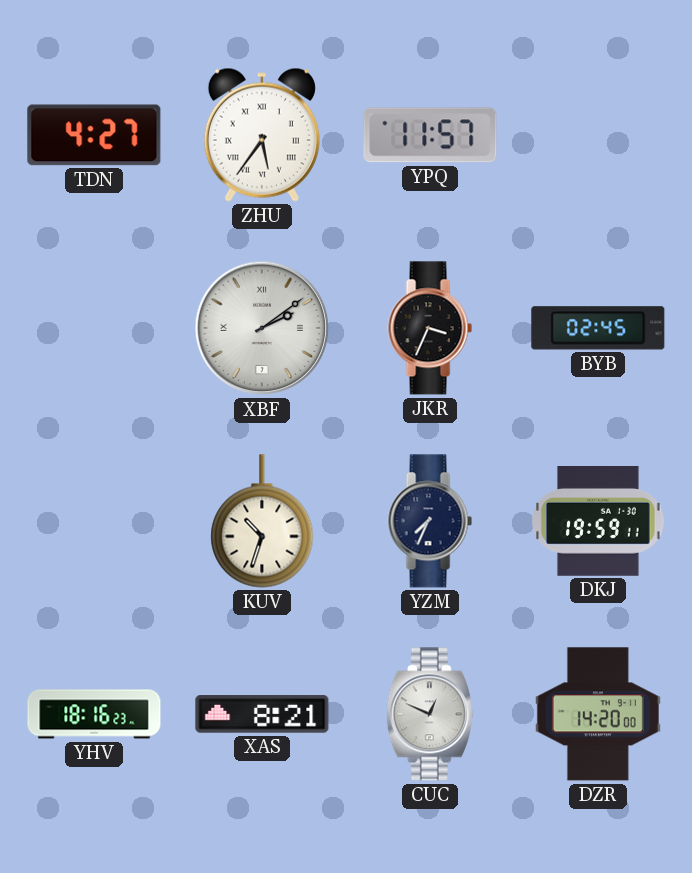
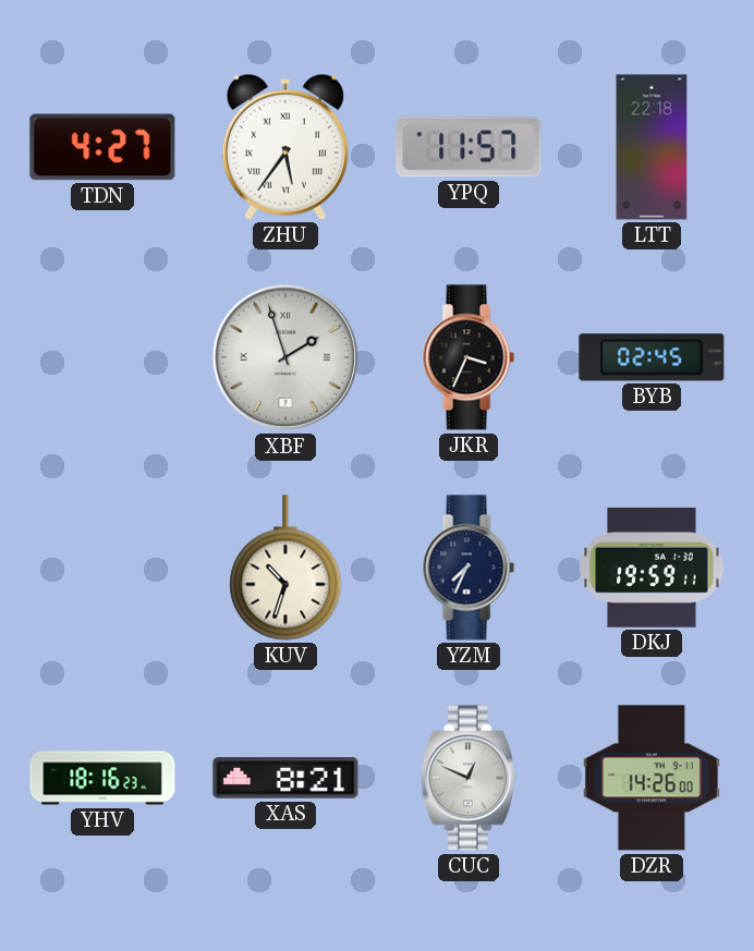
LTT: none -> 22:18 (652, 147)
XBF: 2:09 -> 1:57 (285, 357)
DZR: 14:20 -> 14:26 (652, 778)
